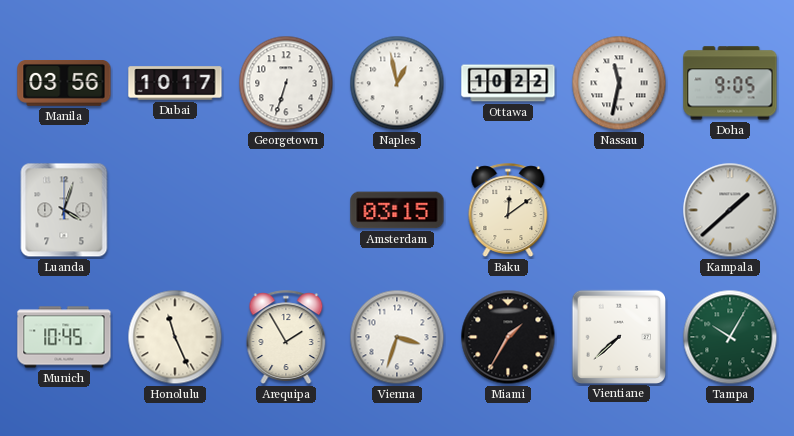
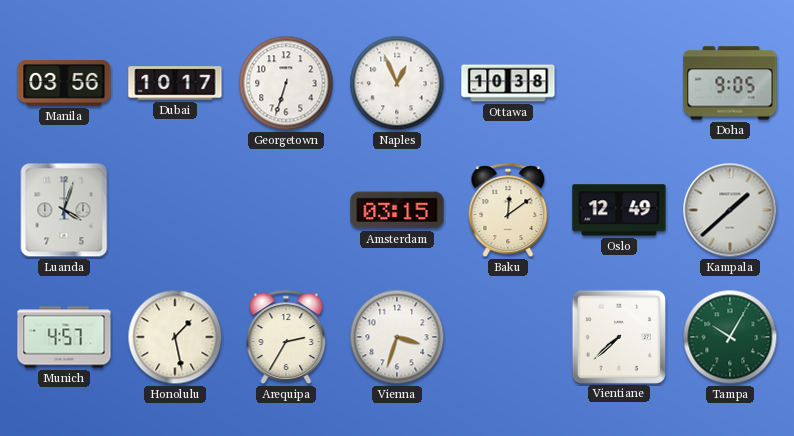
Naples: 12:58 -> 12:56 (397, 83)
Ottawa: 10:22 -> 10:38 (508, 83)
Nassau: 11:32 -> none (619, 83)
Oslo: none -> 12:49 (619, 210)
Munich: 10:45 -> 4:57 (64, 337)
Honolulu: 11:26 -> 1:28 (175, 337)
Arequipa: 1:55 -> 2:35 (286, 337)
Miami: 1:35 -> none (508, 337)
